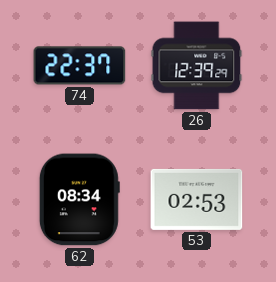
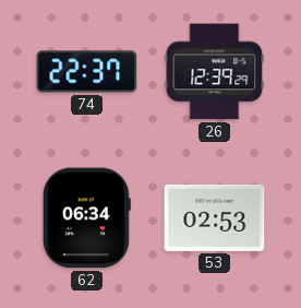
62: 08:34 -> 06:34 (86, 218)
